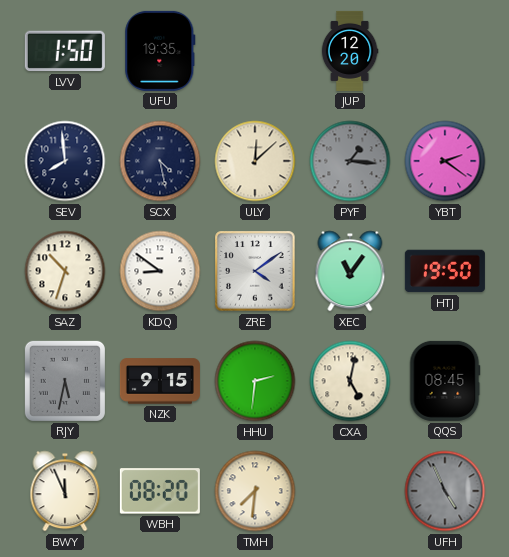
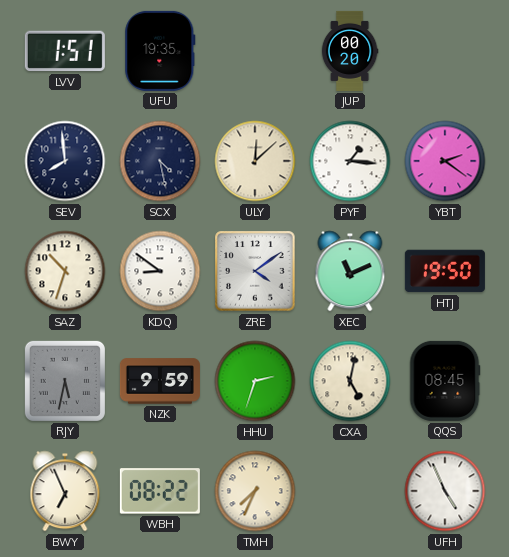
LVV: 1:50 -> 1:51 (65, 51)
JUP: 12:20 -> 00:20 (350, 51)
PYF dial: grey -> white (350, 161)
XEC: 11:06 -> 11:11 (350, 271)
NZK: 9:15 -> 9:59 (160, 381)
HHU: 2:31 -> 2:33 (255, 381)
BWY: 11:56 -> 6:56 (65, 491)
WBH: 08:20 -> 08:22 (160, 491)
TMH: 7:31 -> 7:34 (255, 491)
UFH dial: grey -> white (445, 491)
